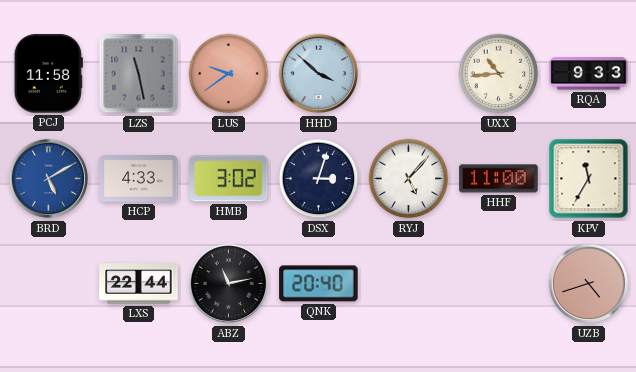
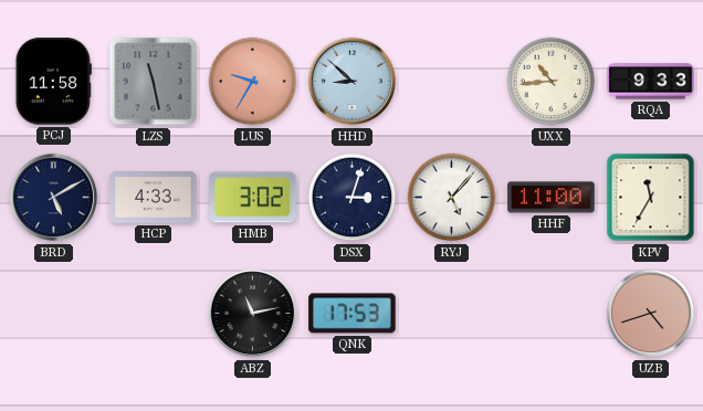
LUS: 9:39 -> 9:35 (253, 82)
HHD: 3:52 -> 8:52 (353, 82)
BRD dial: blue -> navy (54, 198)
LXS: 22:44 -> none (139, 284)
QNK: 20:40 -> 17:53 (353, 314)
